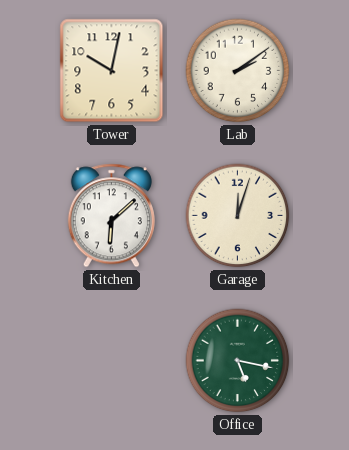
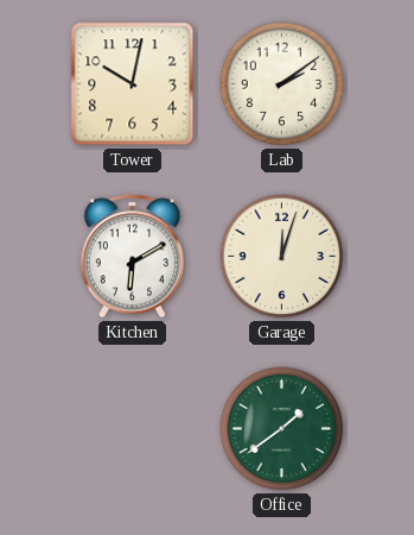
Kitchen: 6:08 -> 6:10 (132, 257)
Office: 5:17 -> 1:39 (282, 429)
